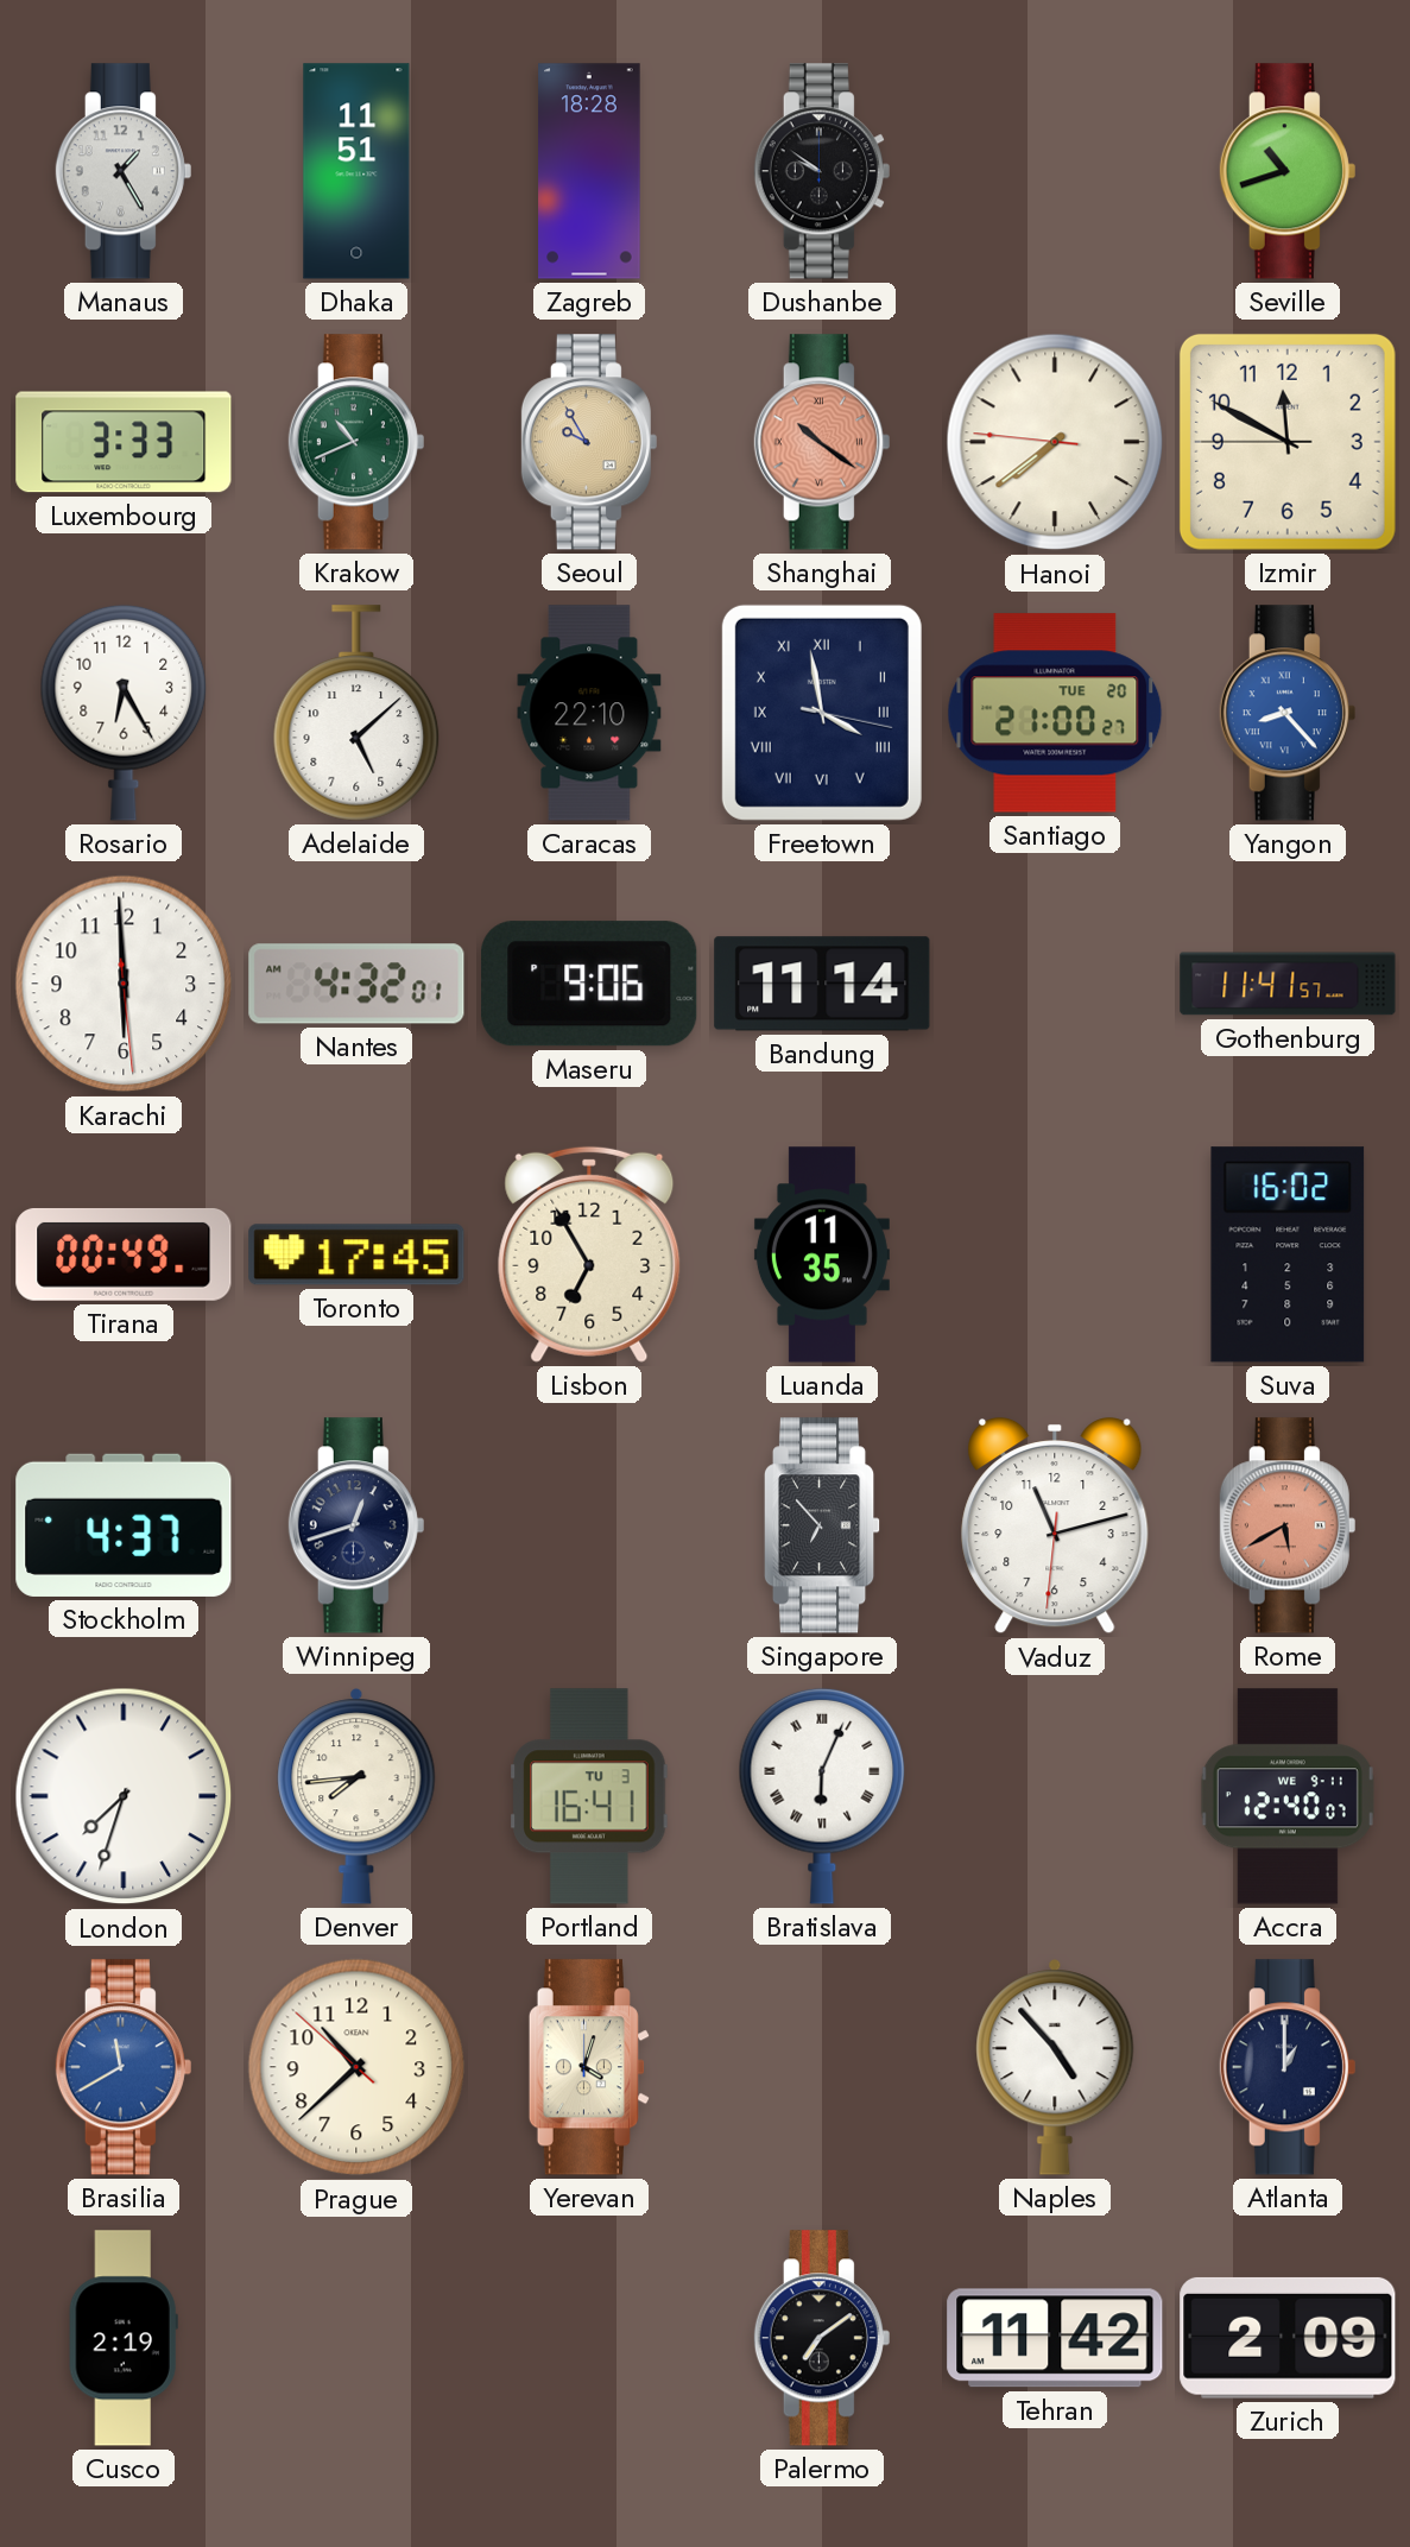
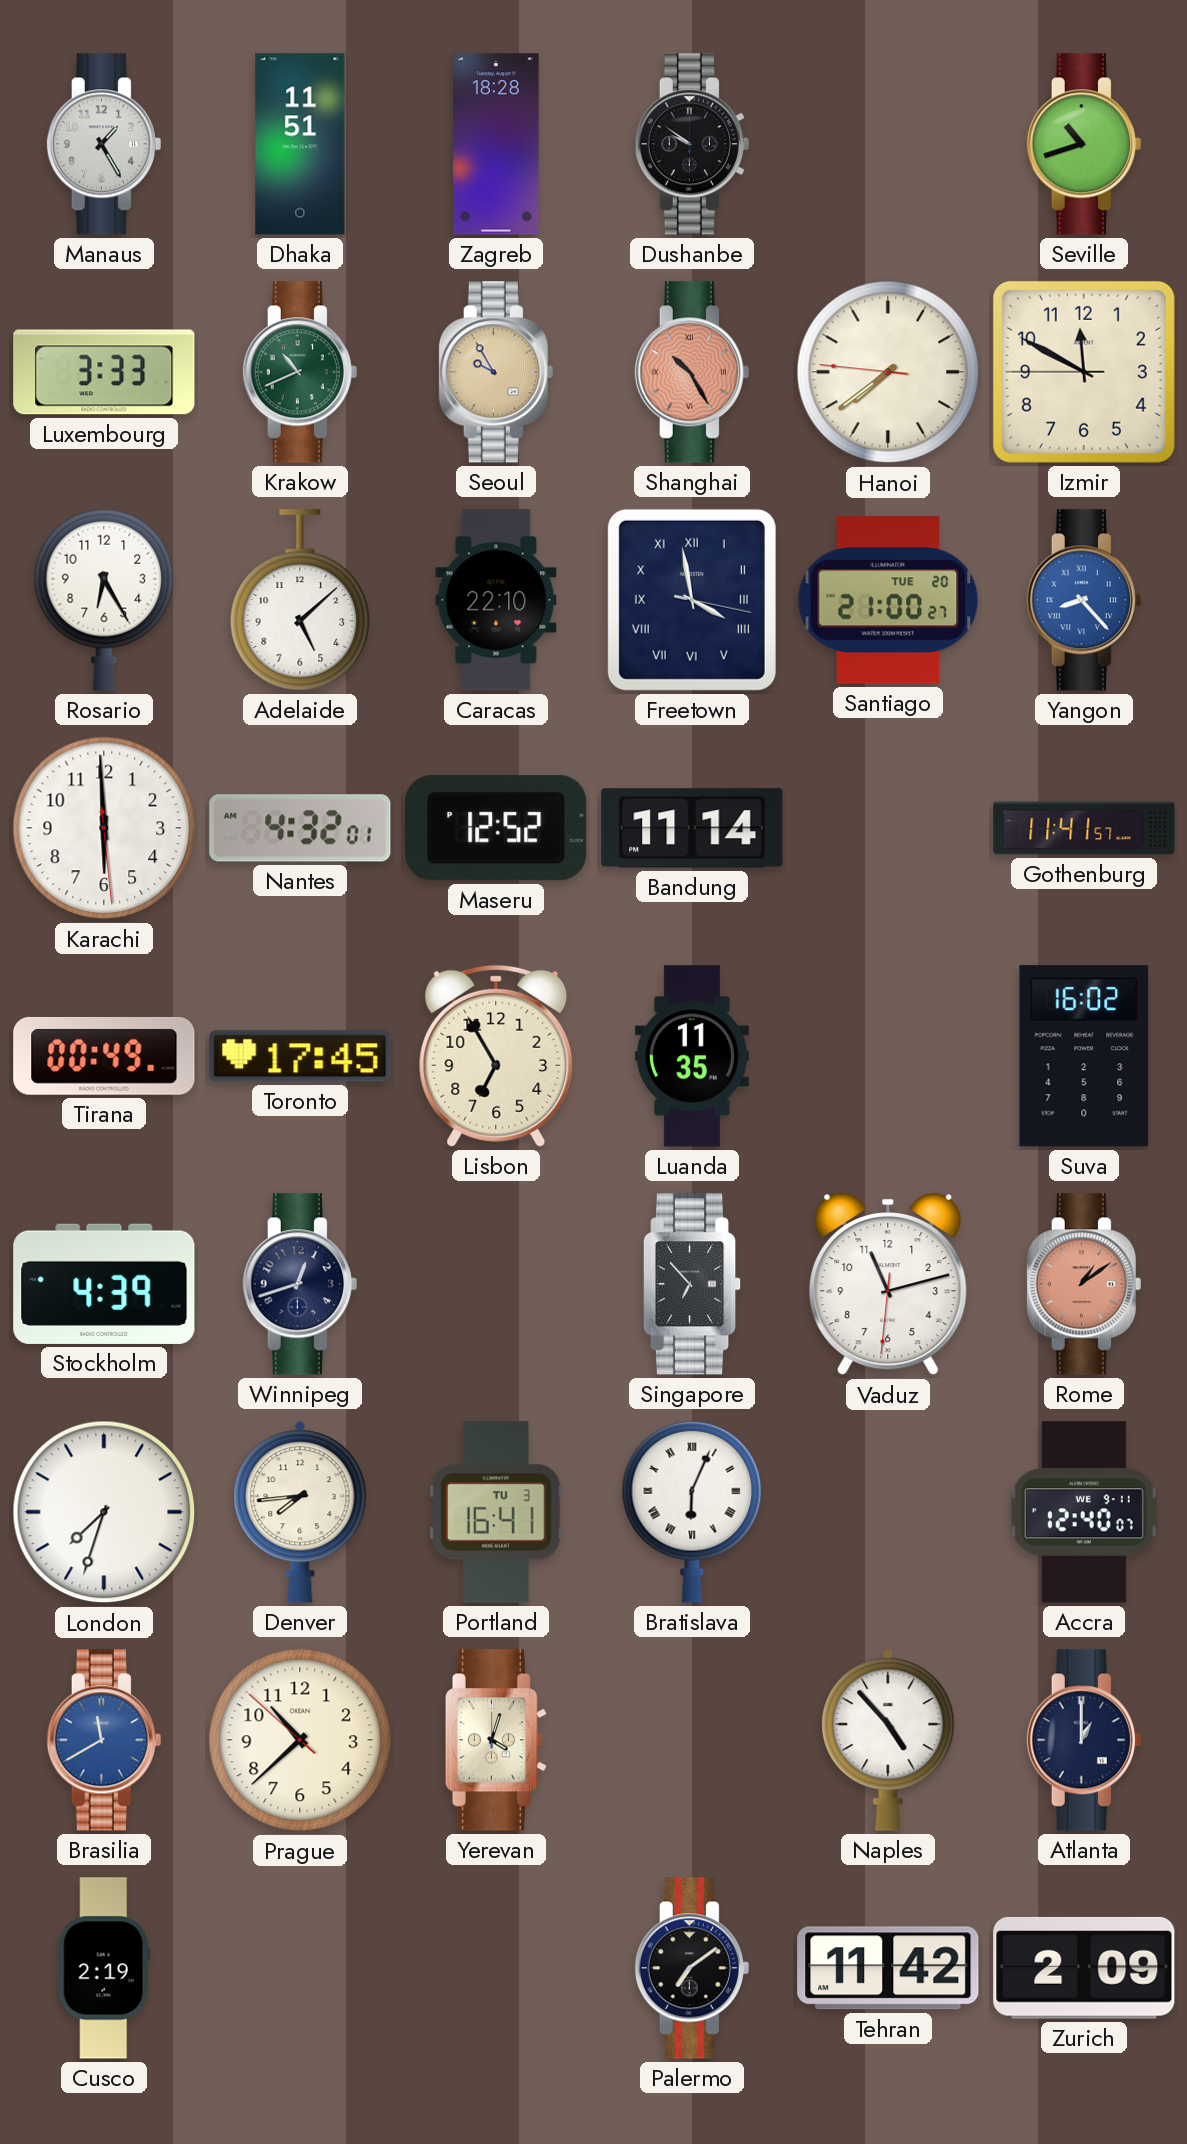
Shanghai: 10:21 -> 10:25 (692, 372)
Maseru: 9:06 -> 12:52 (496, 828)
Stockholm: 4:37 -> 4:39 (104, 1284)
Rome: 5:40 -> 1:09 (1084, 1284)
